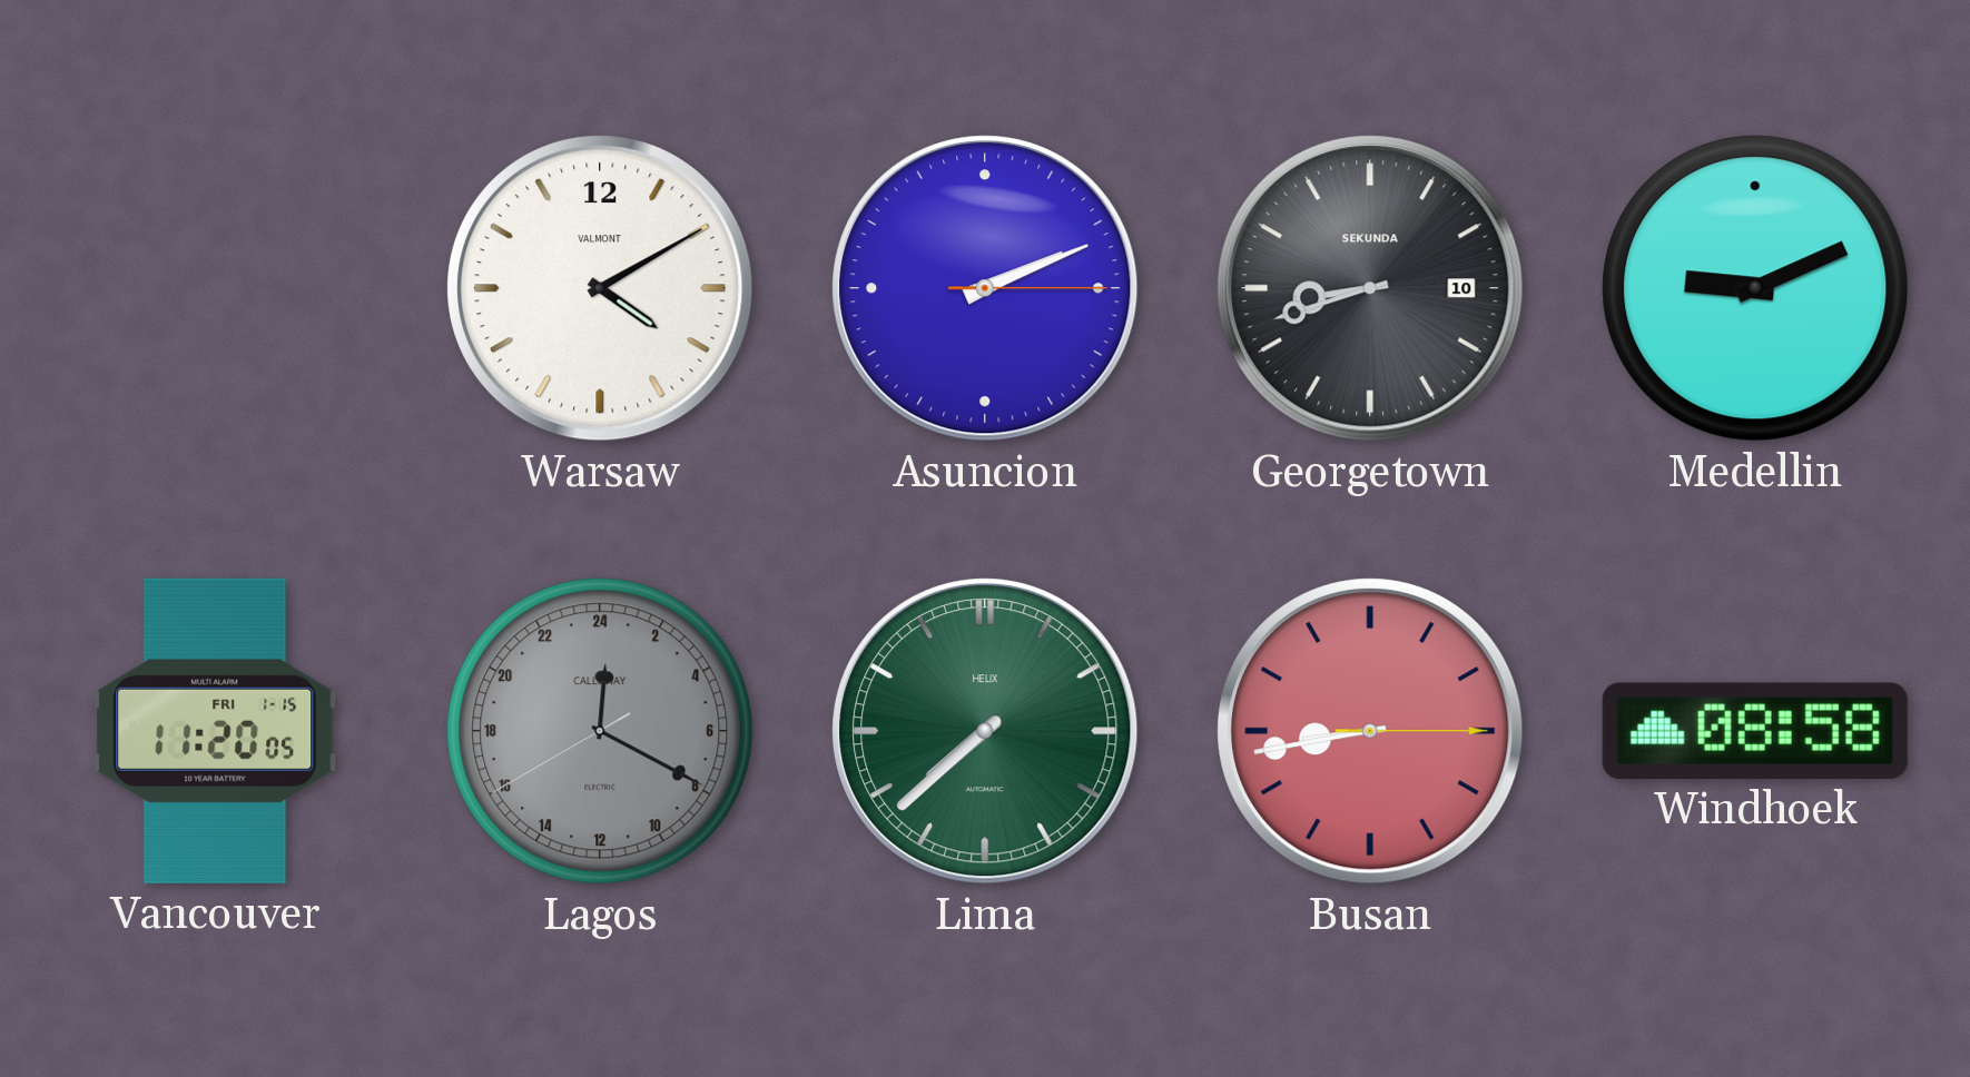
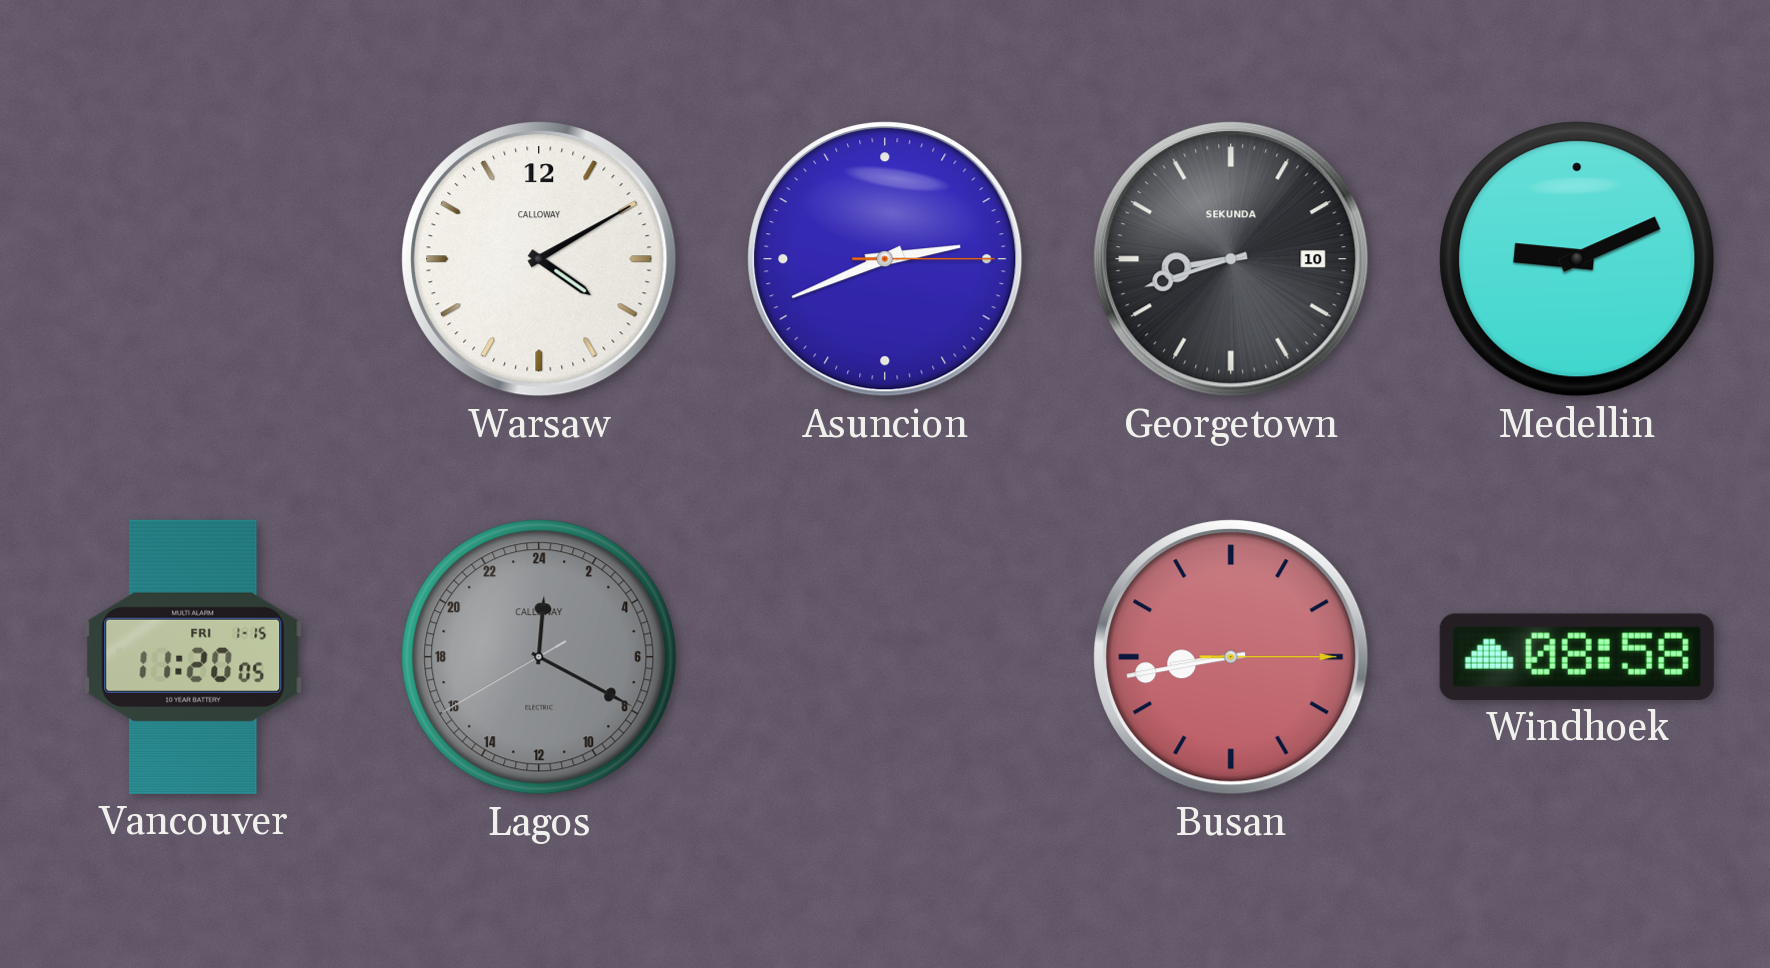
Warsaw brand: VALMONT -> CALLOWAY (539, 259)
Asuncion: 2:11 -> 2:41 (885, 259)
Lima: 7:38 -> none (985, 731)
